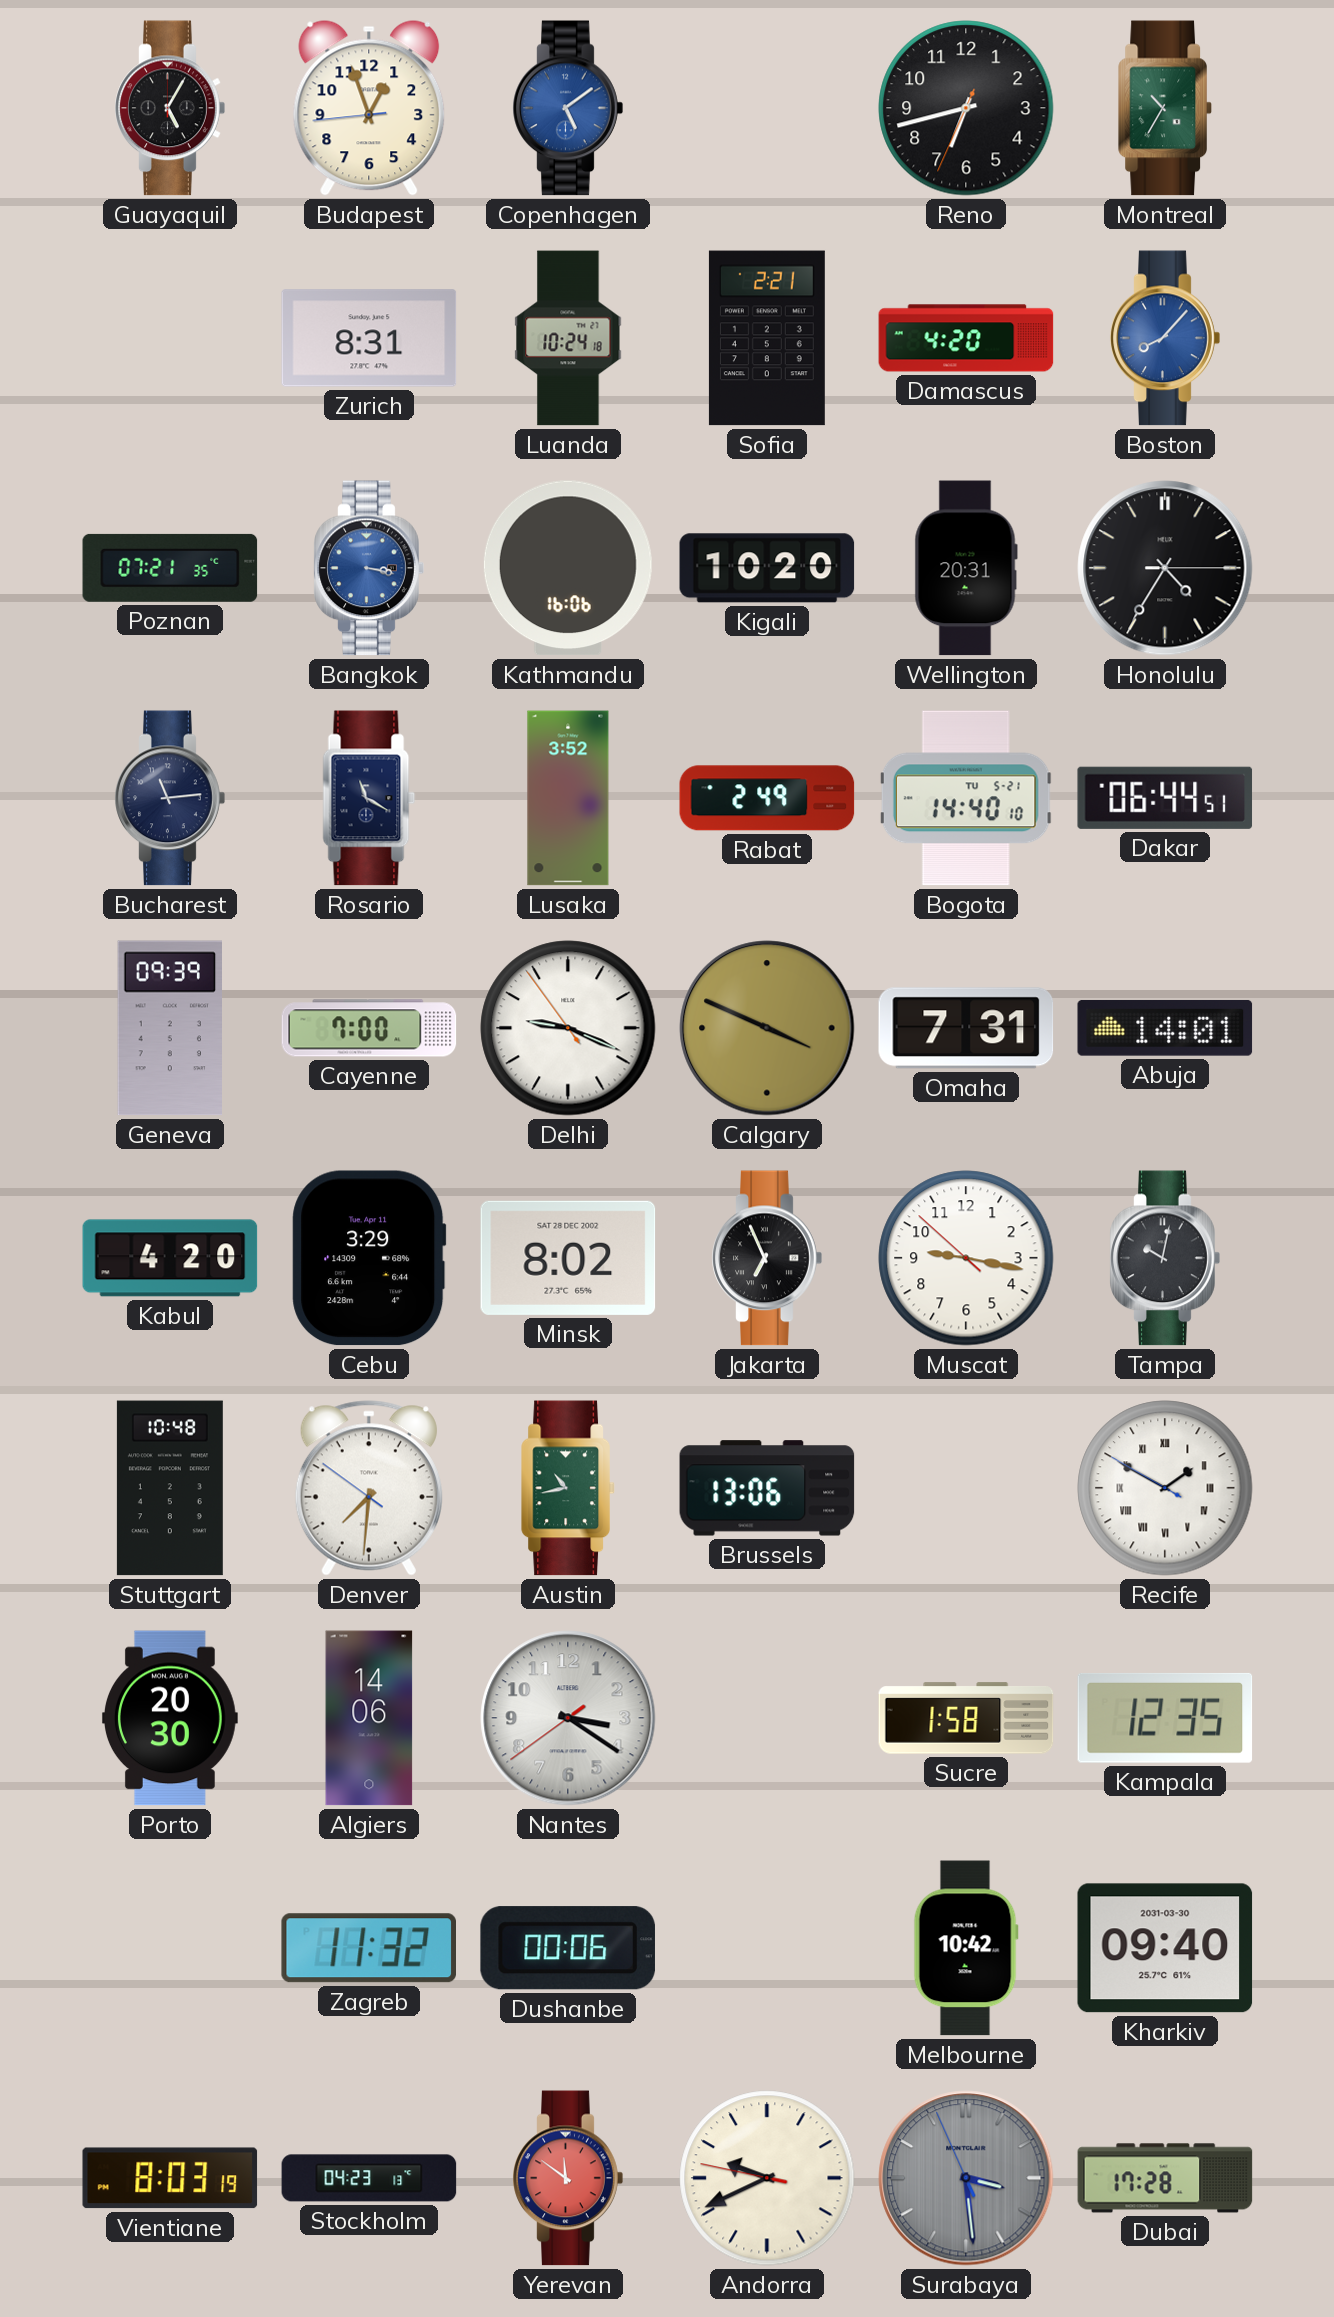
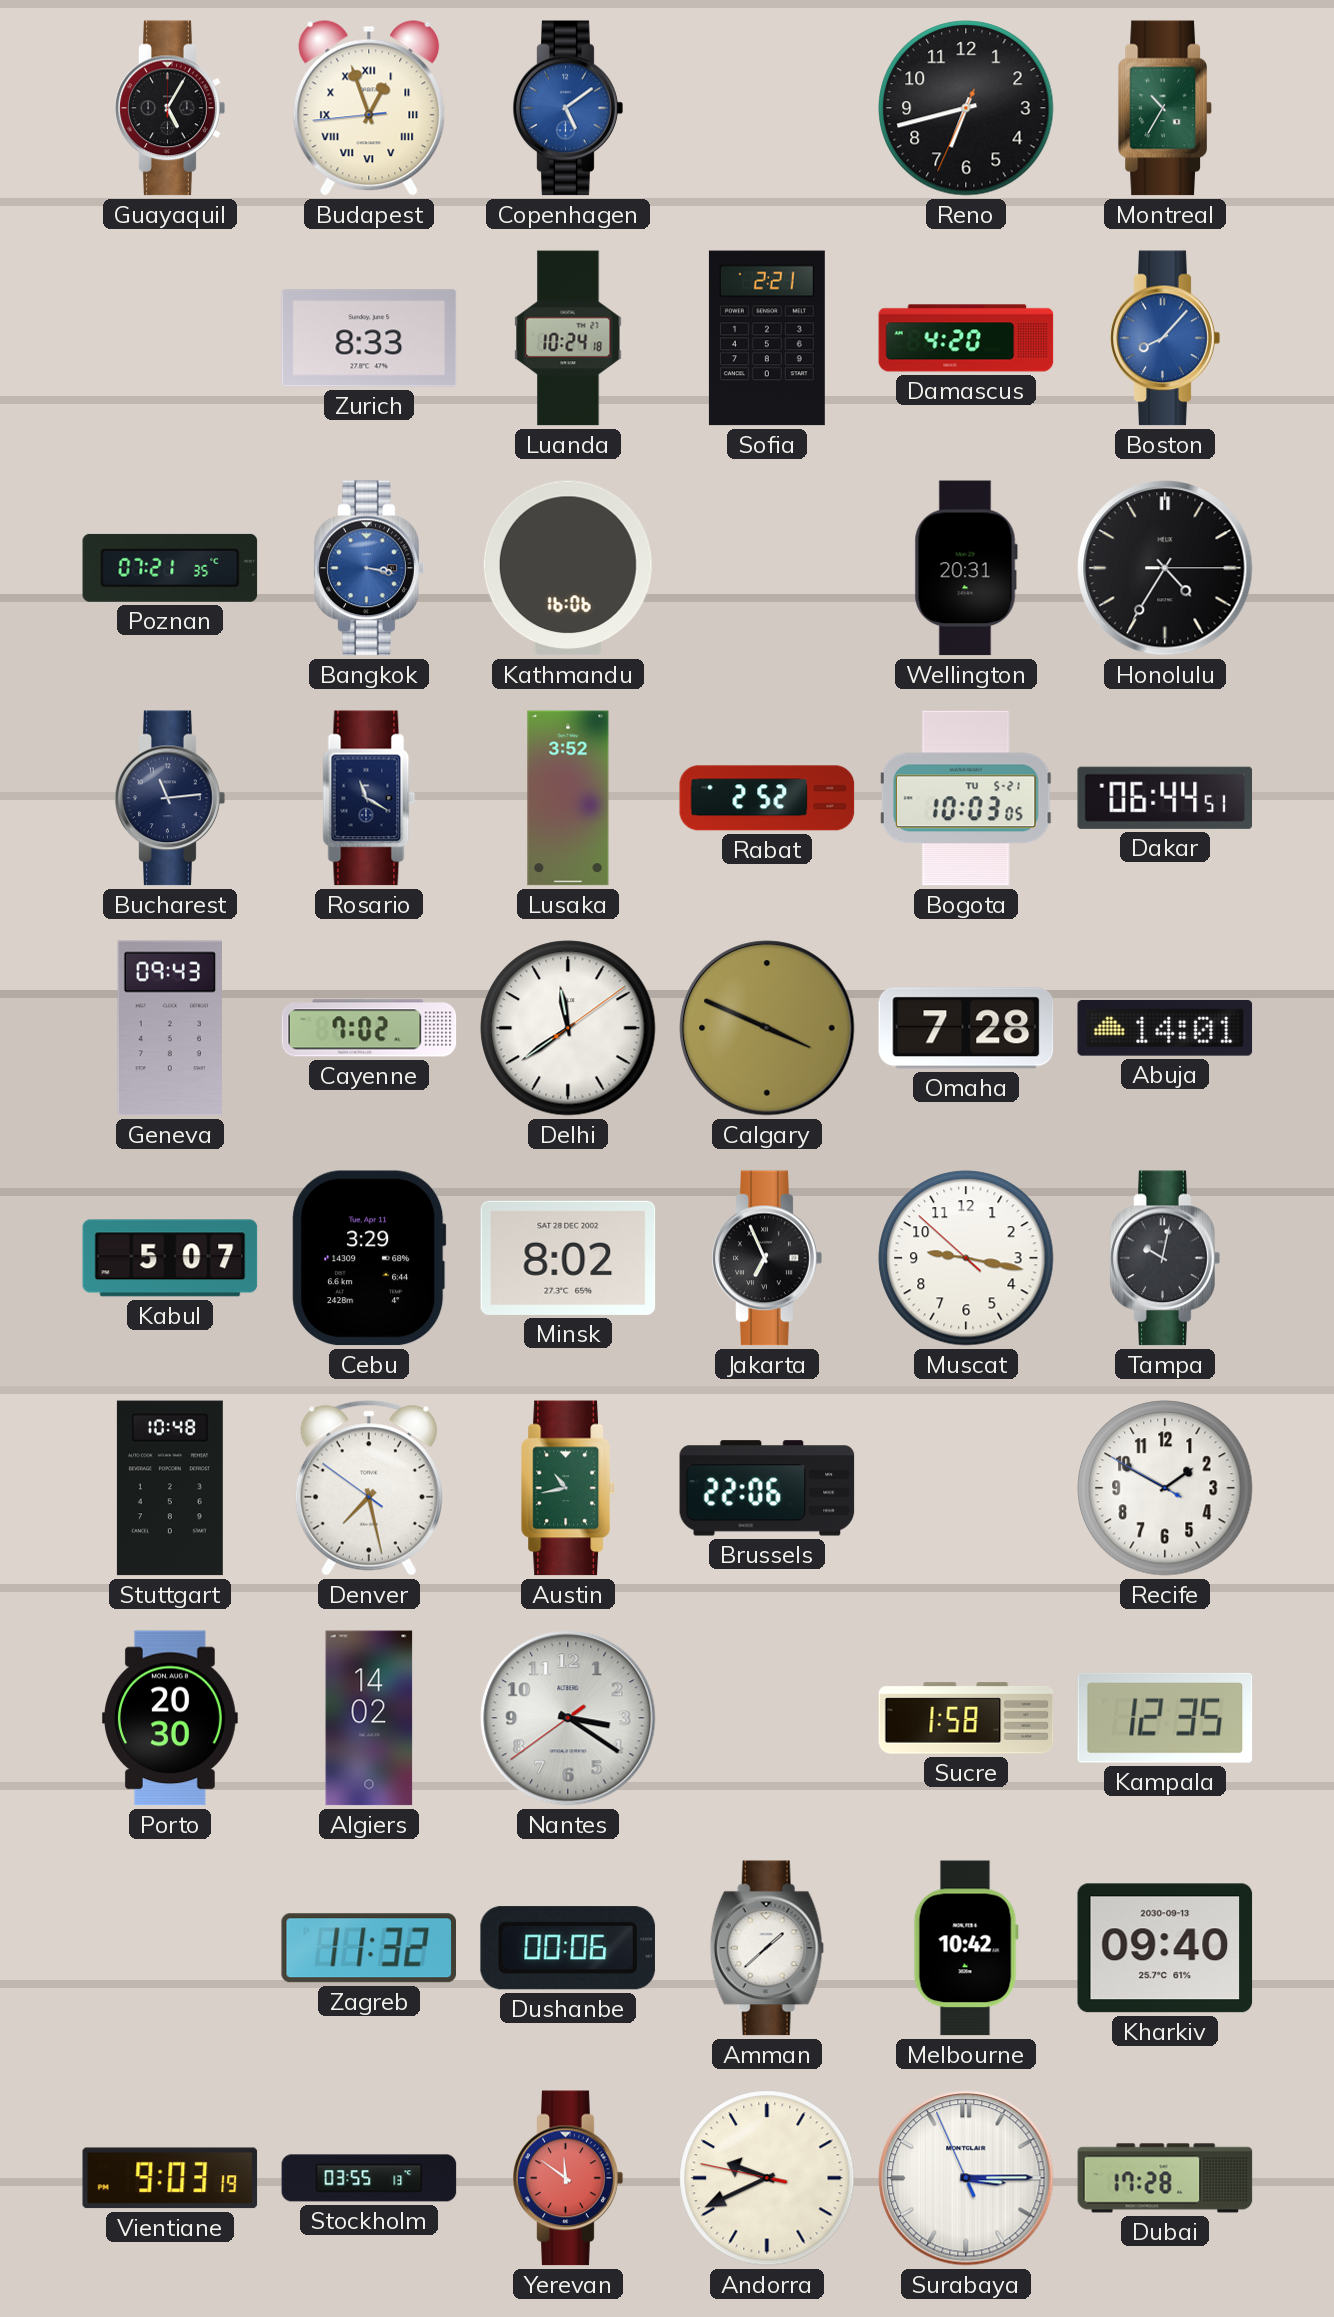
Budapest numerals: Arabic -> Roman (369, 108)
Zurich: 8:31 -> 8:33 (369, 338)
Kigali: 10:20 -> none (767, 568)
Rabat: 2:49 -> 2:52 (767, 798)
Bogota: 14:40 -> 10:03 (966, 798)
Geneva: 09:39 -> 09:43 (169, 1028)
Cayenne: 7:00 -> 7:02 (369, 1028)
Delhi: 9:18 -> 11:39 (568, 1028)
Omaha: 7:31 -> 7:28 (966, 1028)
Kabul: 4:20 -> 5:07 (170, 1258)
Denver: 7:30 -> 7:27 (369, 1488)
Brussels: 13:06 -> 22:06 (767, 1488)
Recife numerals: Roman -> Arabic (1165, 1488)
Algiers: 14:06 -> 14:02 (369, 1718)
Amman: none -> 1:38 (767, 1948)
Kharkiv date: 2031-03-30 -> 2030-09-13 (1165, 1948)
Vientiane: 8:03 -> 9:03 (170, 2178)
Stockholm: 04:23 -> 03:55 (369, 2178)
Surabaya: 3:28 -> 3:14 (966, 2178)
Surabaya dial: grey -> white (966, 2178)
